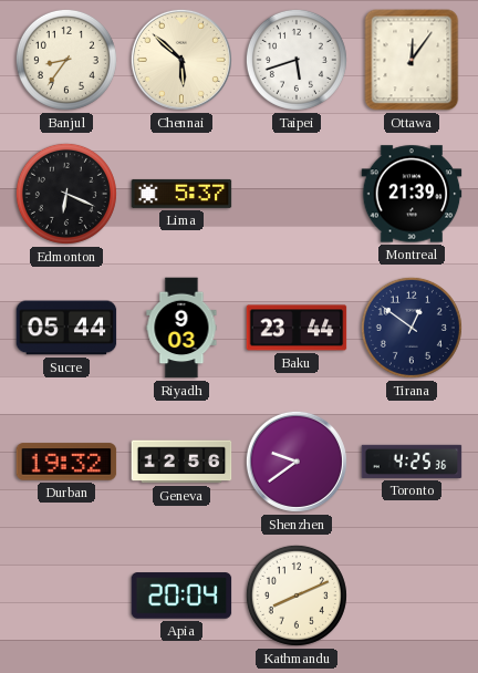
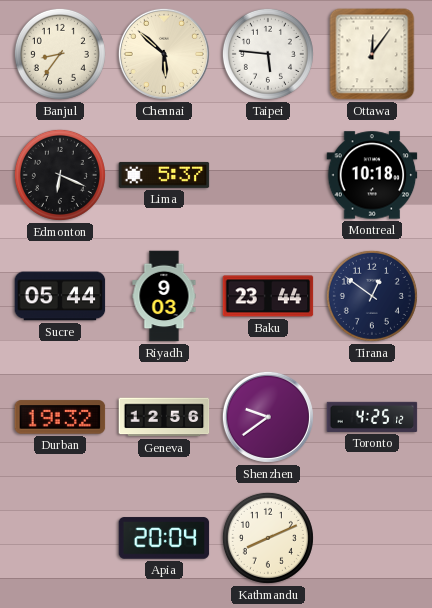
Taipei: 5:42 -> 5:46 (268, 54)
Montreal: 21:39 -> 10:18 (372, 175)
Toronto: 4:25:36 -> 4:25:12 (372, 417)
